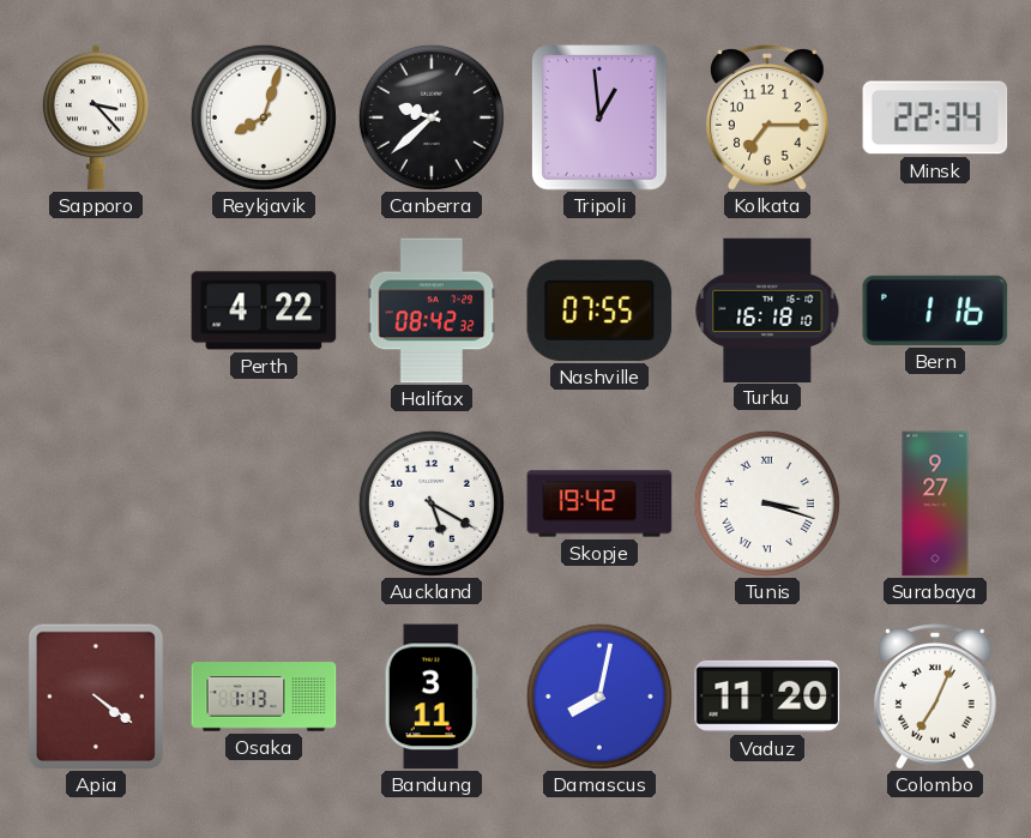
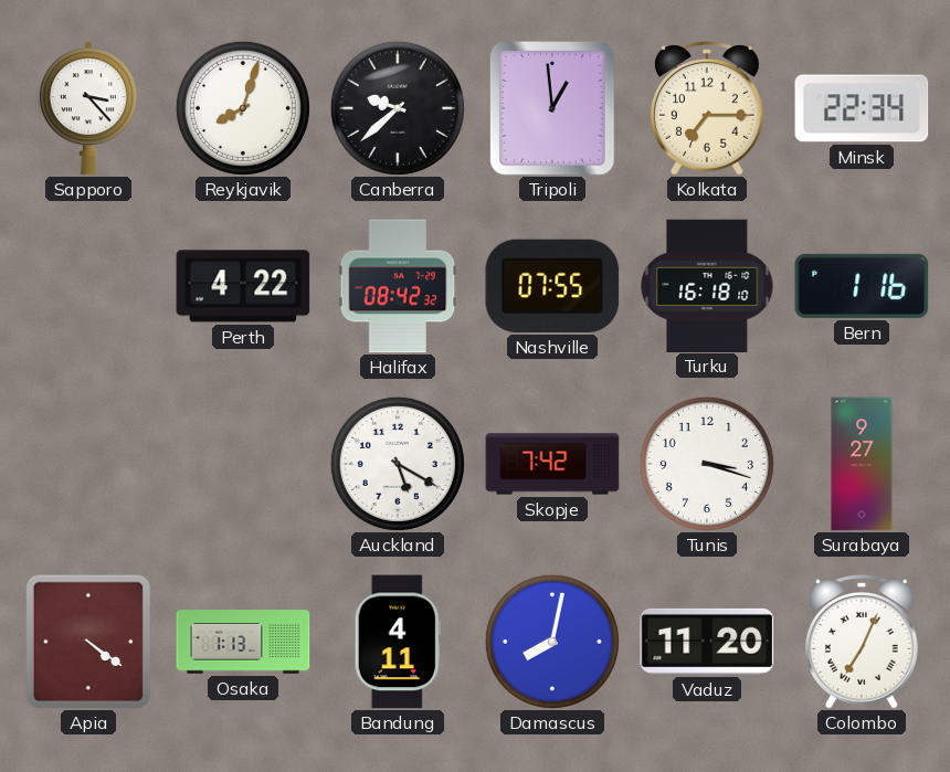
Skopje: 19:42 -> 7:42 (552, 464)
Tunis numerals: Roman -> Arabic (707, 464)
Bandung: 3:11 -> 4:11 (398, 642)
